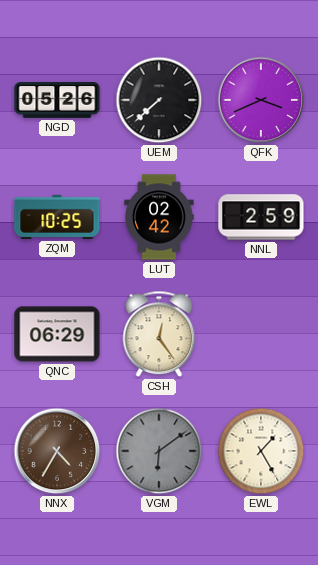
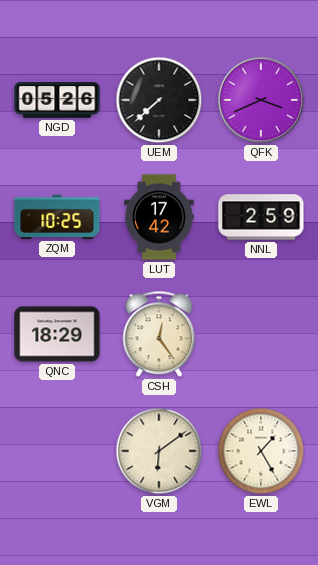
LUT: 02:42 -> 17:42 (159, 217)
QNC: 06:29 -> 18:29 (57, 334)
NNX: 4:35 -> none (57, 451)
VGM dial: grey -> cream (159, 451)
